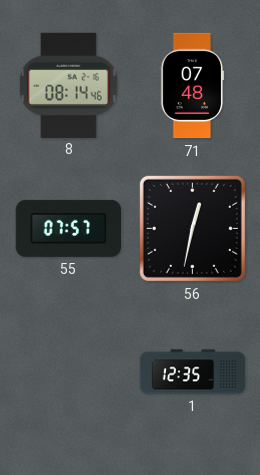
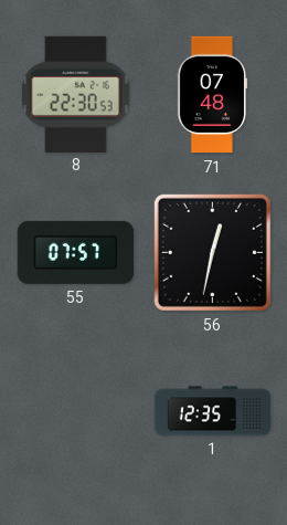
8: 08:14 -> 22:30 (75, 94)
